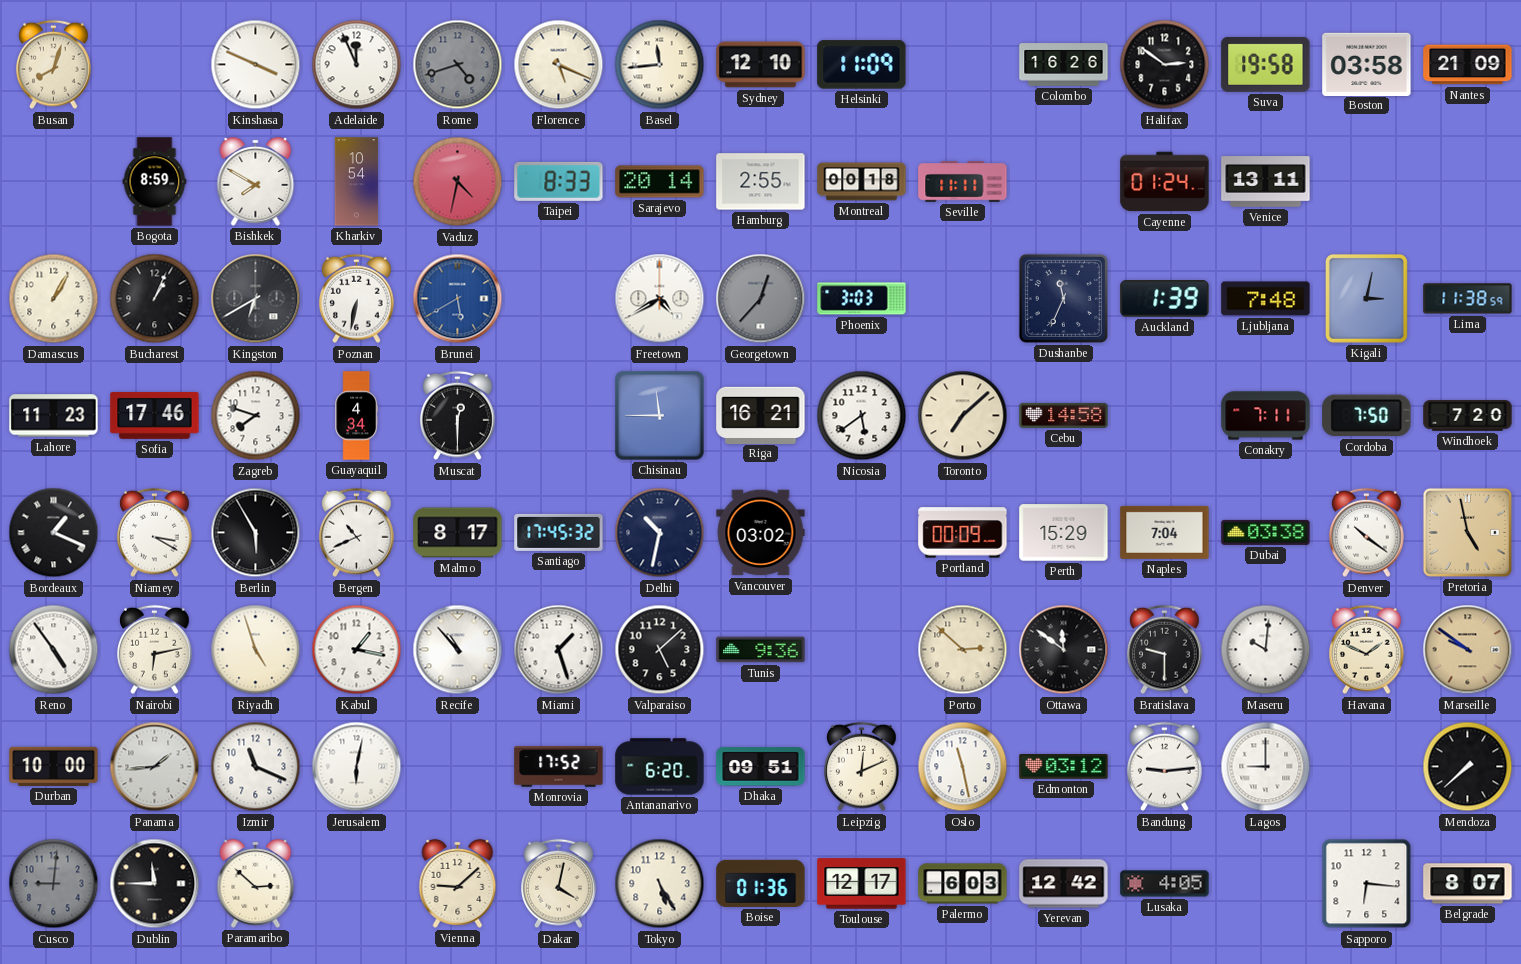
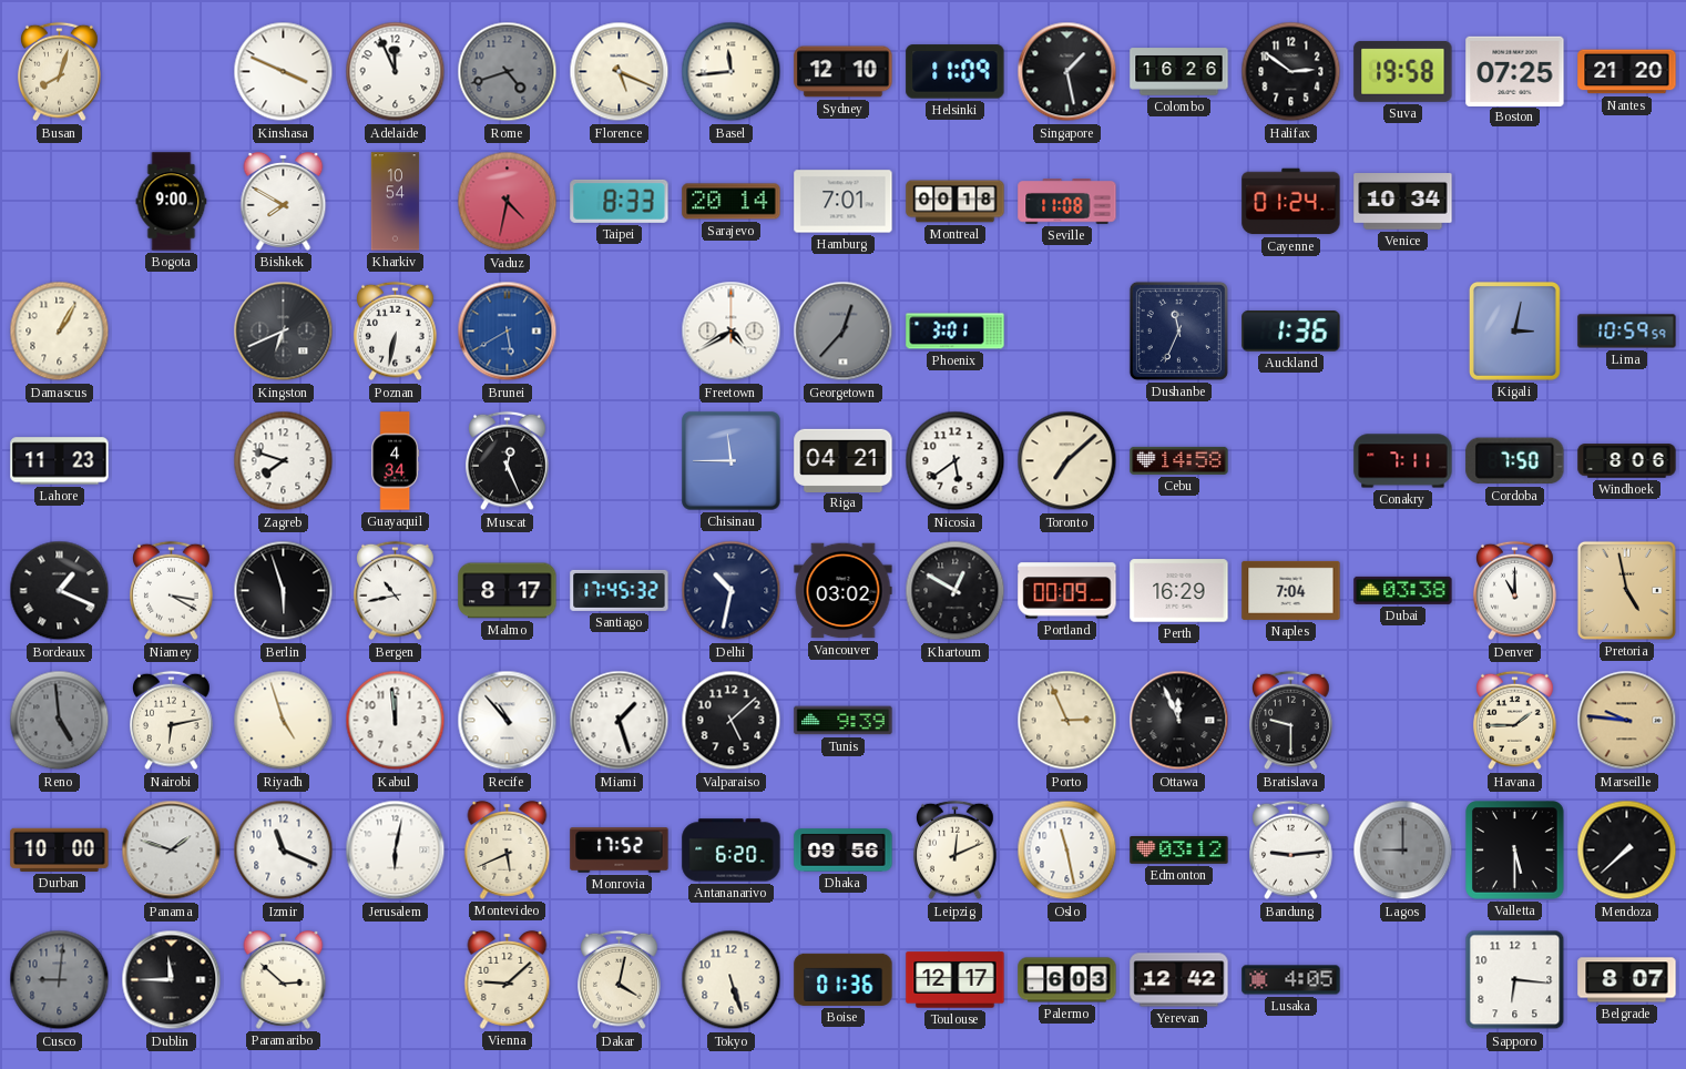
Singapore: none -> 1:28 (1067, 72)
Boston: 03:58 -> 07:25 (1515, 71)
Nantes: 21:09 -> 21:20 (1627, 72)
Bogota: 8:59 -> 9:00 (172, 202)
Hamburg: 2:55 -> 7:01 (844, 202)
Seville: 11:11 -> 11:08 (1067, 202)
Venice: 13:11 -> 10:34 (1403, 202)
Bucharest: 1:04 -> none (155, 299)
Kingston: 6:40 -> 6:41 (284, 332)
Phoenix: 3:03 -> 3:01 (956, 332)
Auckland: 1:39 -> 1:36 (1291, 332)
Ljubljana: 7:48 -> none (1266, 299)
Lima: 11:38 -> 10:59 (1627, 332)
Sofia: 17:46 -> none (155, 416)
Muscat: 12:30 -> 12:26 (508, 461)
Riga: 16:21 -> 04:21 (844, 460)
Windhoek: 7:20 -> 8:06 (1627, 461)
Berlin: 5:55 -> 5:57 (284, 591)
Bergen: 10:41 -> 10:43 (396, 591)
Khartoum: none -> 12:50 (956, 591)
Perth: 15:29 -> 16:29 (1179, 591)
Denver: 10:21 -> 11:00 (1515, 591)
Reno: 4:54 -> 4:59 (60, 721)
Reno dial: white -> grey (60, 721)
Kabul: 1:17 -> 11:59 (396, 721)
Tunis: 9:36 -> 9:39 (844, 721)
Porto: 2:52 -> 2:56 (1067, 721)
Ottawa: 11:51 -> 11:56 (1179, 721)
Maseru: 10:01 -> none (1266, 650)
Havana: 1:49 -> 1:45 (1515, 721)
Marseille: 9:51 -> 9:46 (1627, 721)
Panama: 1:44 -> 1:48 (172, 851)
Montevideo: none -> 5:41 (508, 849)
Dhaka: 09:51 -> 09:56 (844, 851)
Lagos dial: white -> grey (1403, 851)
Valletta: none -> 5:30 (1515, 851)
Tokyo: 5:25 -> 5:27 (732, 980)
